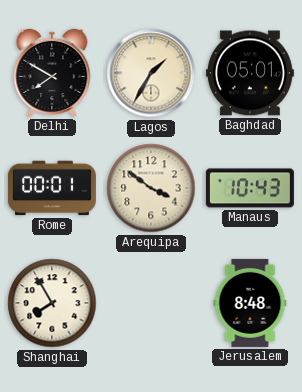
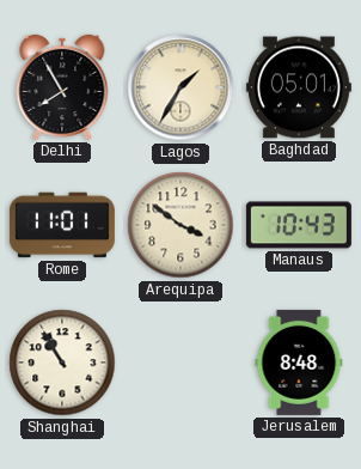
Delhi: 7:50 -> 7:55 (62, 87)
Rome: 00:01 -> 11:01 (62, 225)
Shanghai: 7:55 -> 10:55 (62, 363)
